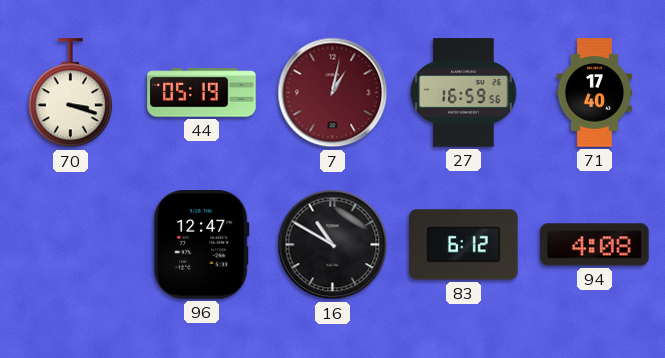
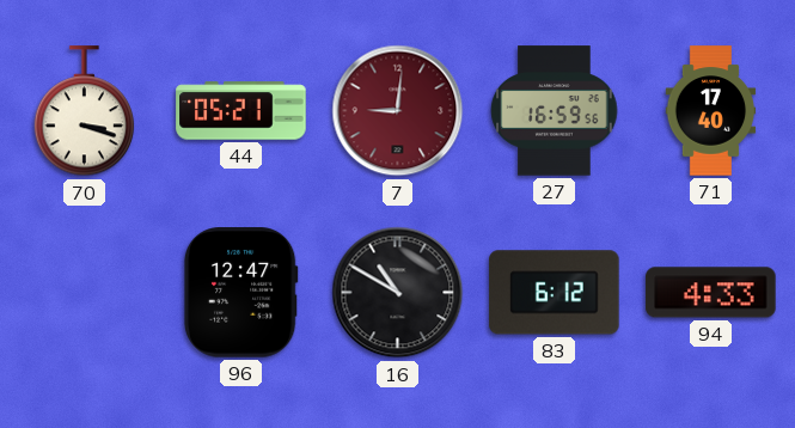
44: 05:19 -> 05:21 (241, 111)
7: 1:02 -> 9:01 (398, 111)
94: 4:08 -> 4:33 (711, 293)
